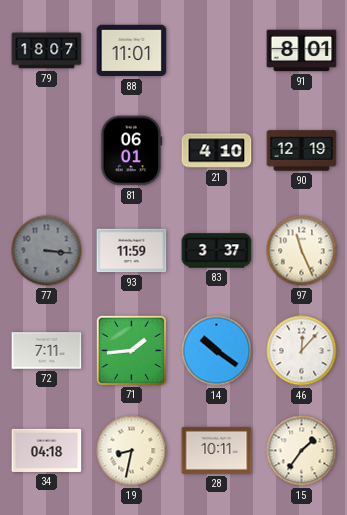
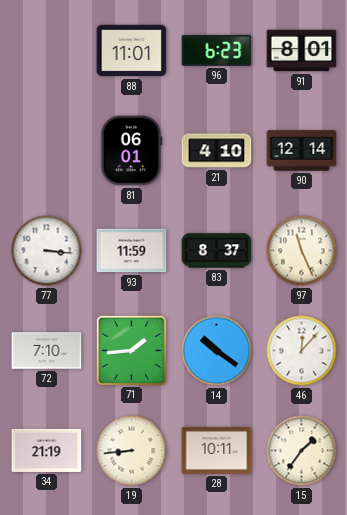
79: 18:07 -> none (47, 51)
96: none -> 6:23 (217, 50)
90: 12:19 -> 12:14 (302, 151)
77 dial: grey -> white (47, 251)
83: 3:37 -> 8:37 (217, 251)
72: 7:11 -> 7:10 (47, 351)
34: 04:18 -> 21:19 (47, 450)
19: 8:32 -> 8:44 (132, 451)
